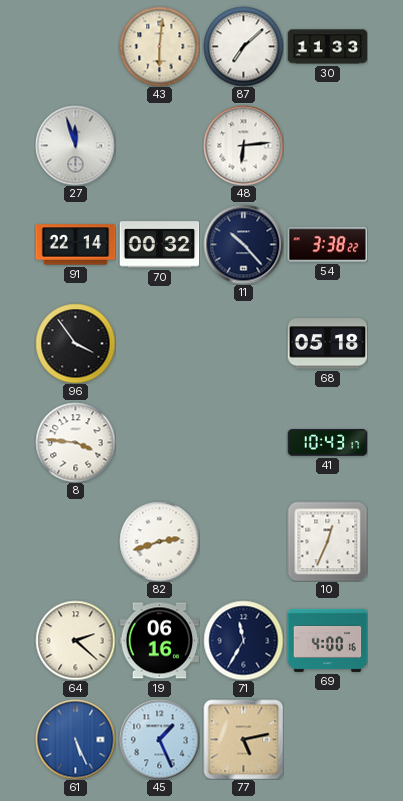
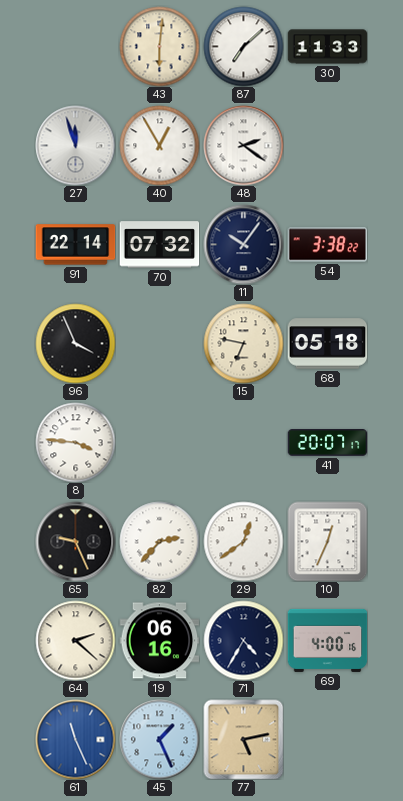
40: none -> 12:55 (159, 145)
48: 6:14 -> 2:21 (243, 145)
70: 00:32 -> 07:32 (159, 245)
11: 10:23 -> 10:06 (243, 244)
96: 3:54 -> 3:56 (75, 343)
15: none -> 6:47 (243, 343)
41: 10:43 -> 20:07 (327, 443)
65: none -> 9:26 (75, 541)
82: 2:42 -> 2:37 (159, 541)
29: none -> 12:39 (243, 541)
71: 11:35 -> 4:35 (243, 640)
61: 5:26 -> 11:26 (75, 739)
